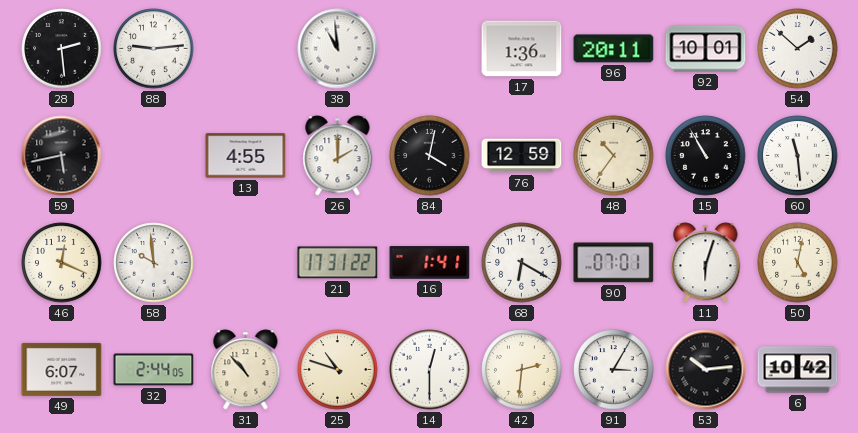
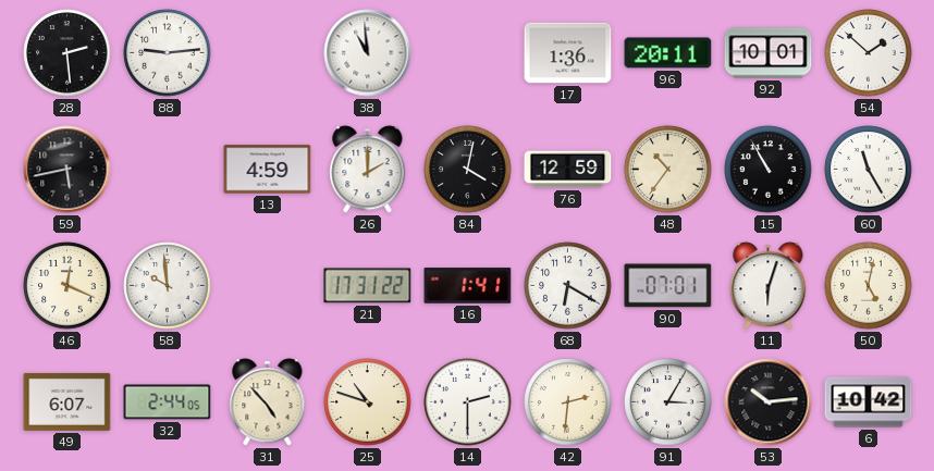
13: 4:55 -> 4:59 (268, 170)
60: 11:29 -> 11:25 (869, 170)
31: 10:53 -> 4:53 (268, 402)
14: 12:30 -> 2:30 (468, 402)
